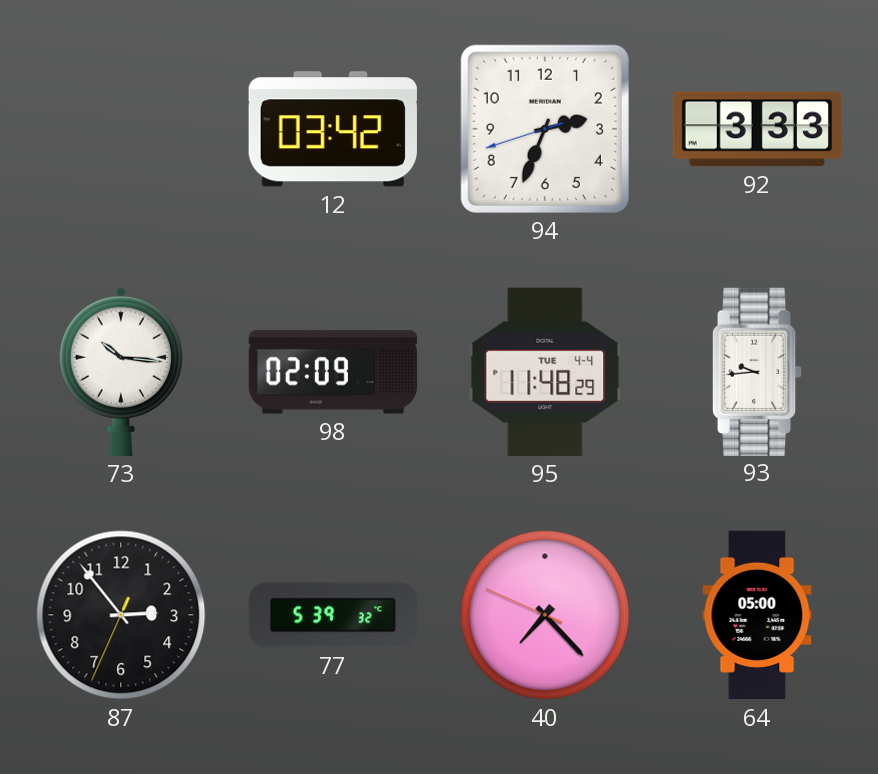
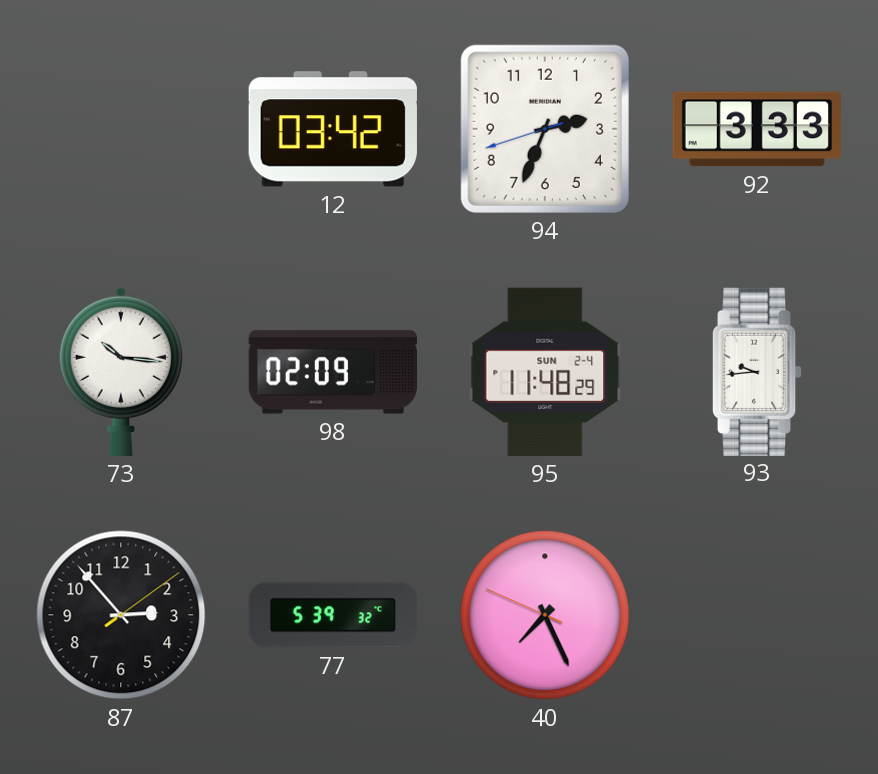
95 date: TUE 4-4 -> SUN 2-4 (545, 372)
87: 2:53:34 -> 2:53:09 (121, 615)
40: 7:22 -> 7:25 (545, 615)
64: 05:00 -> none (757, 615)
